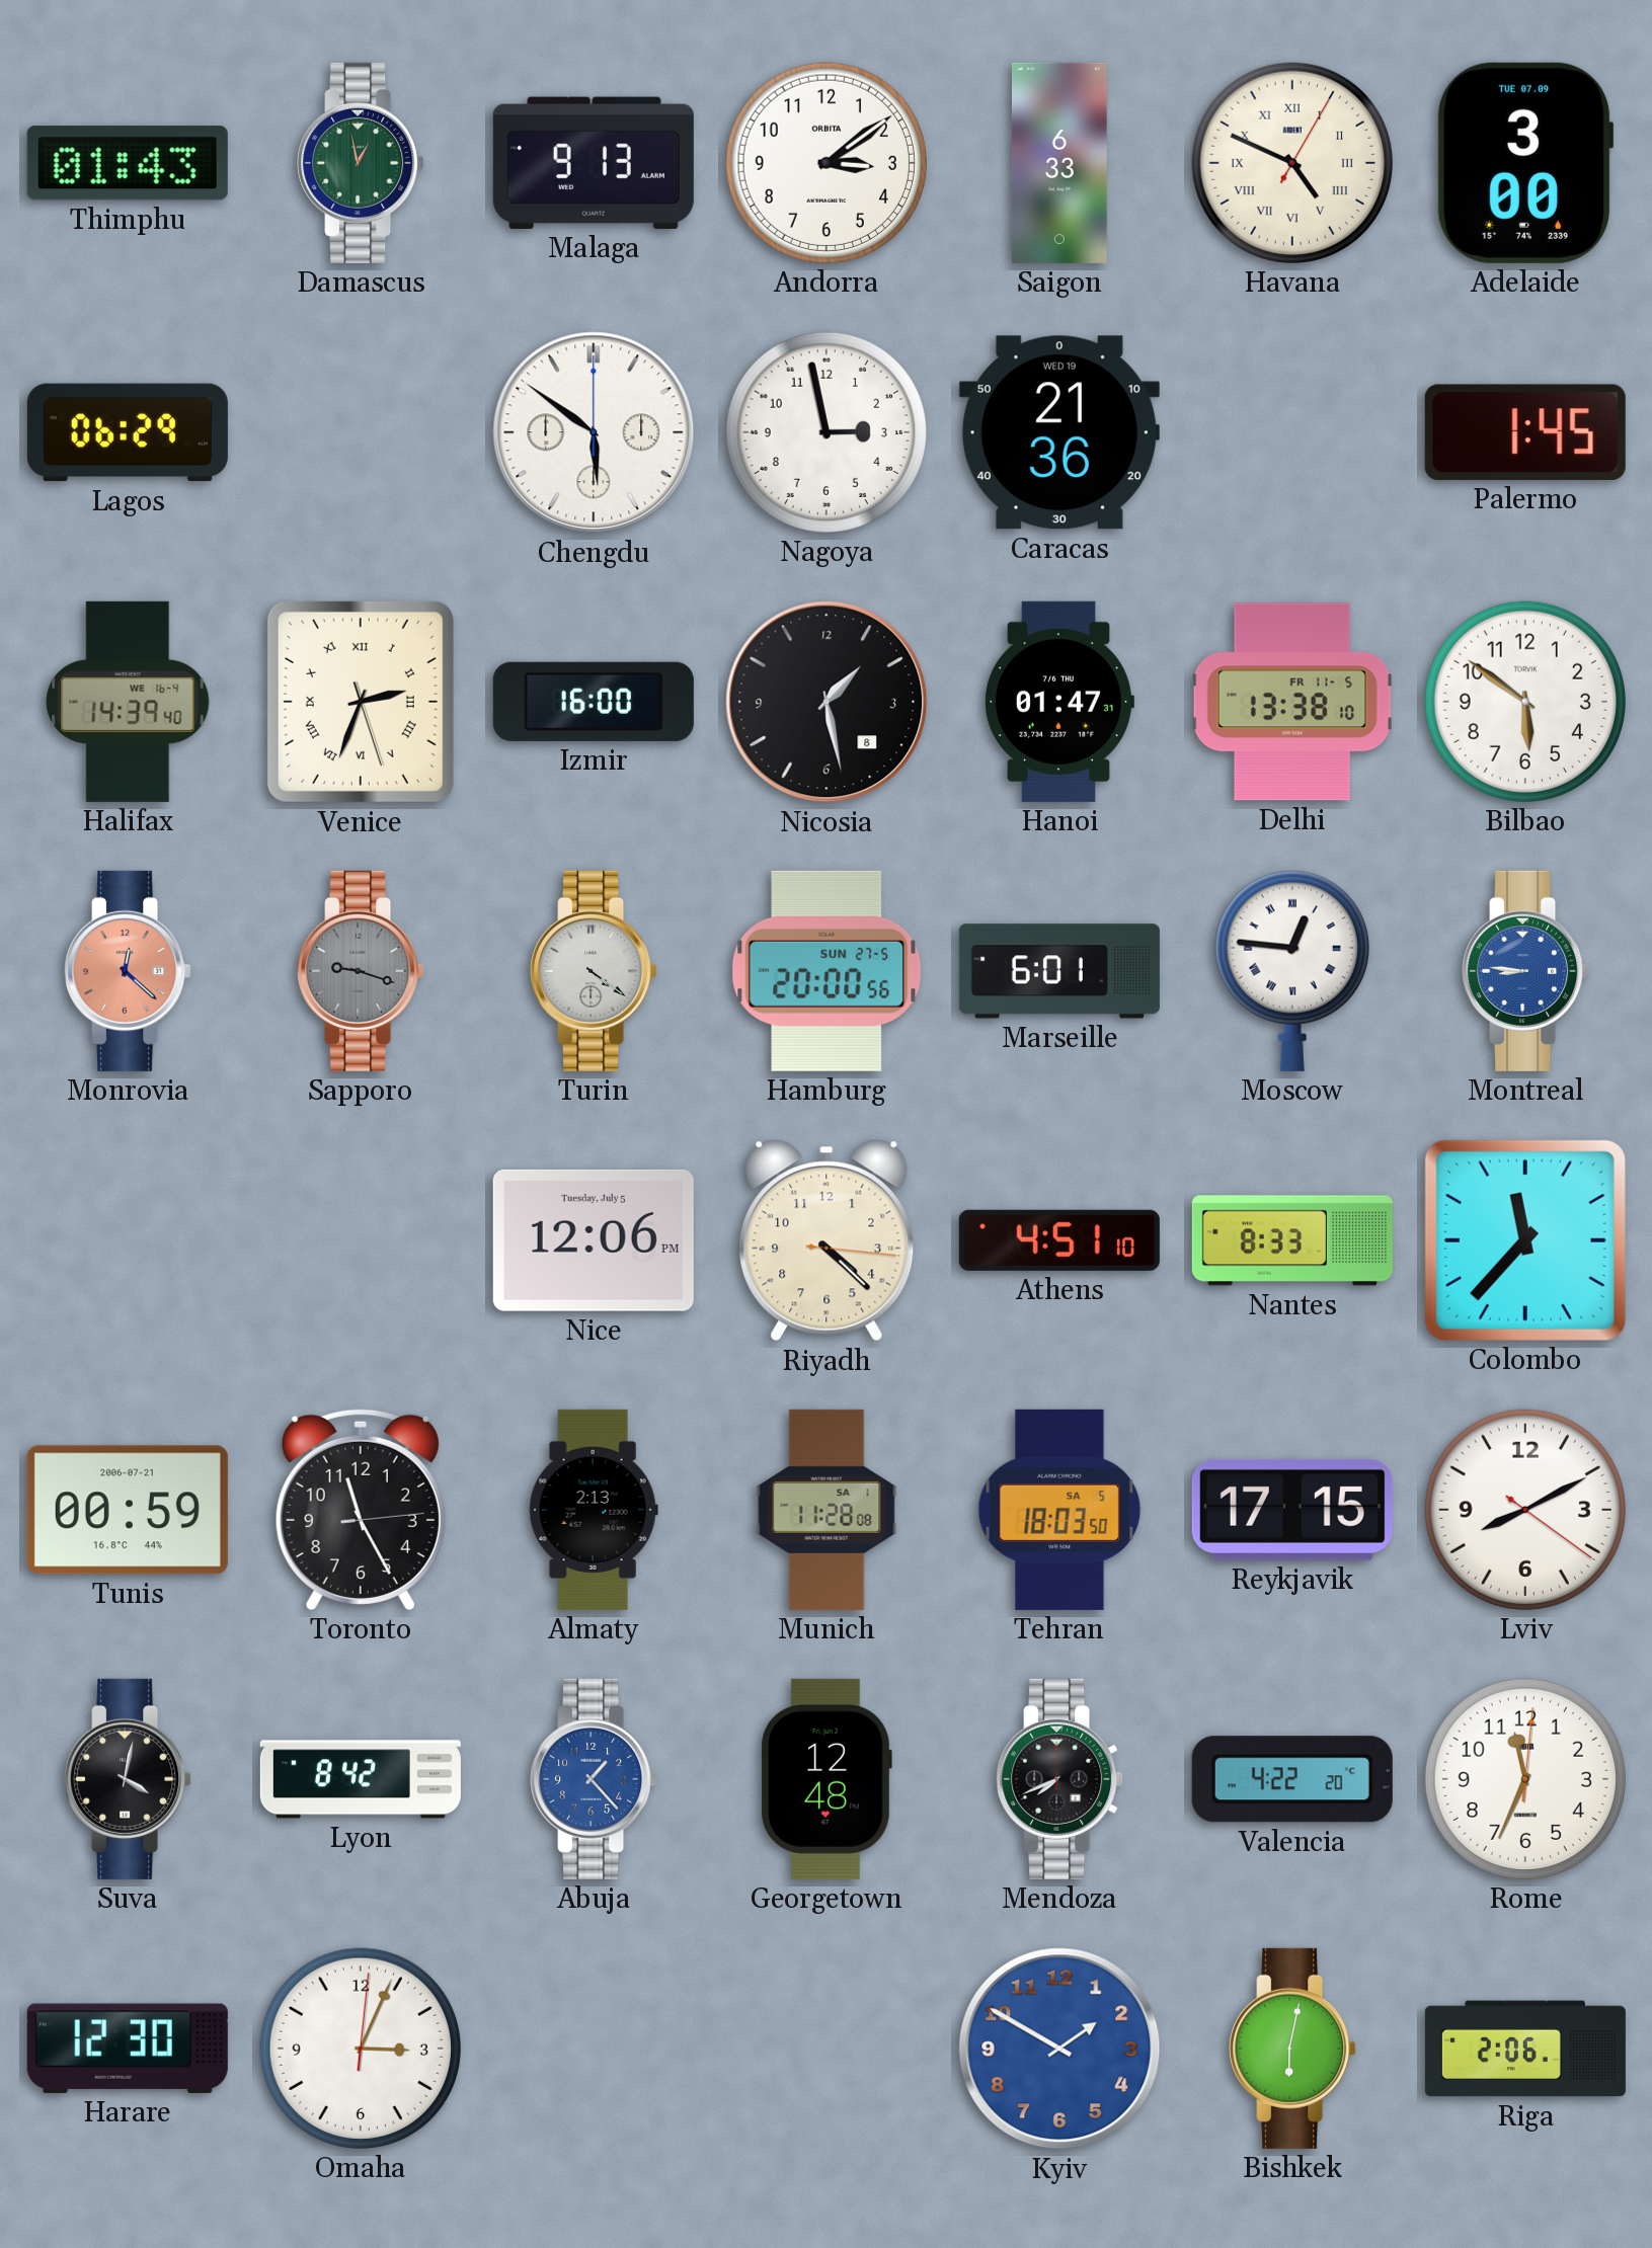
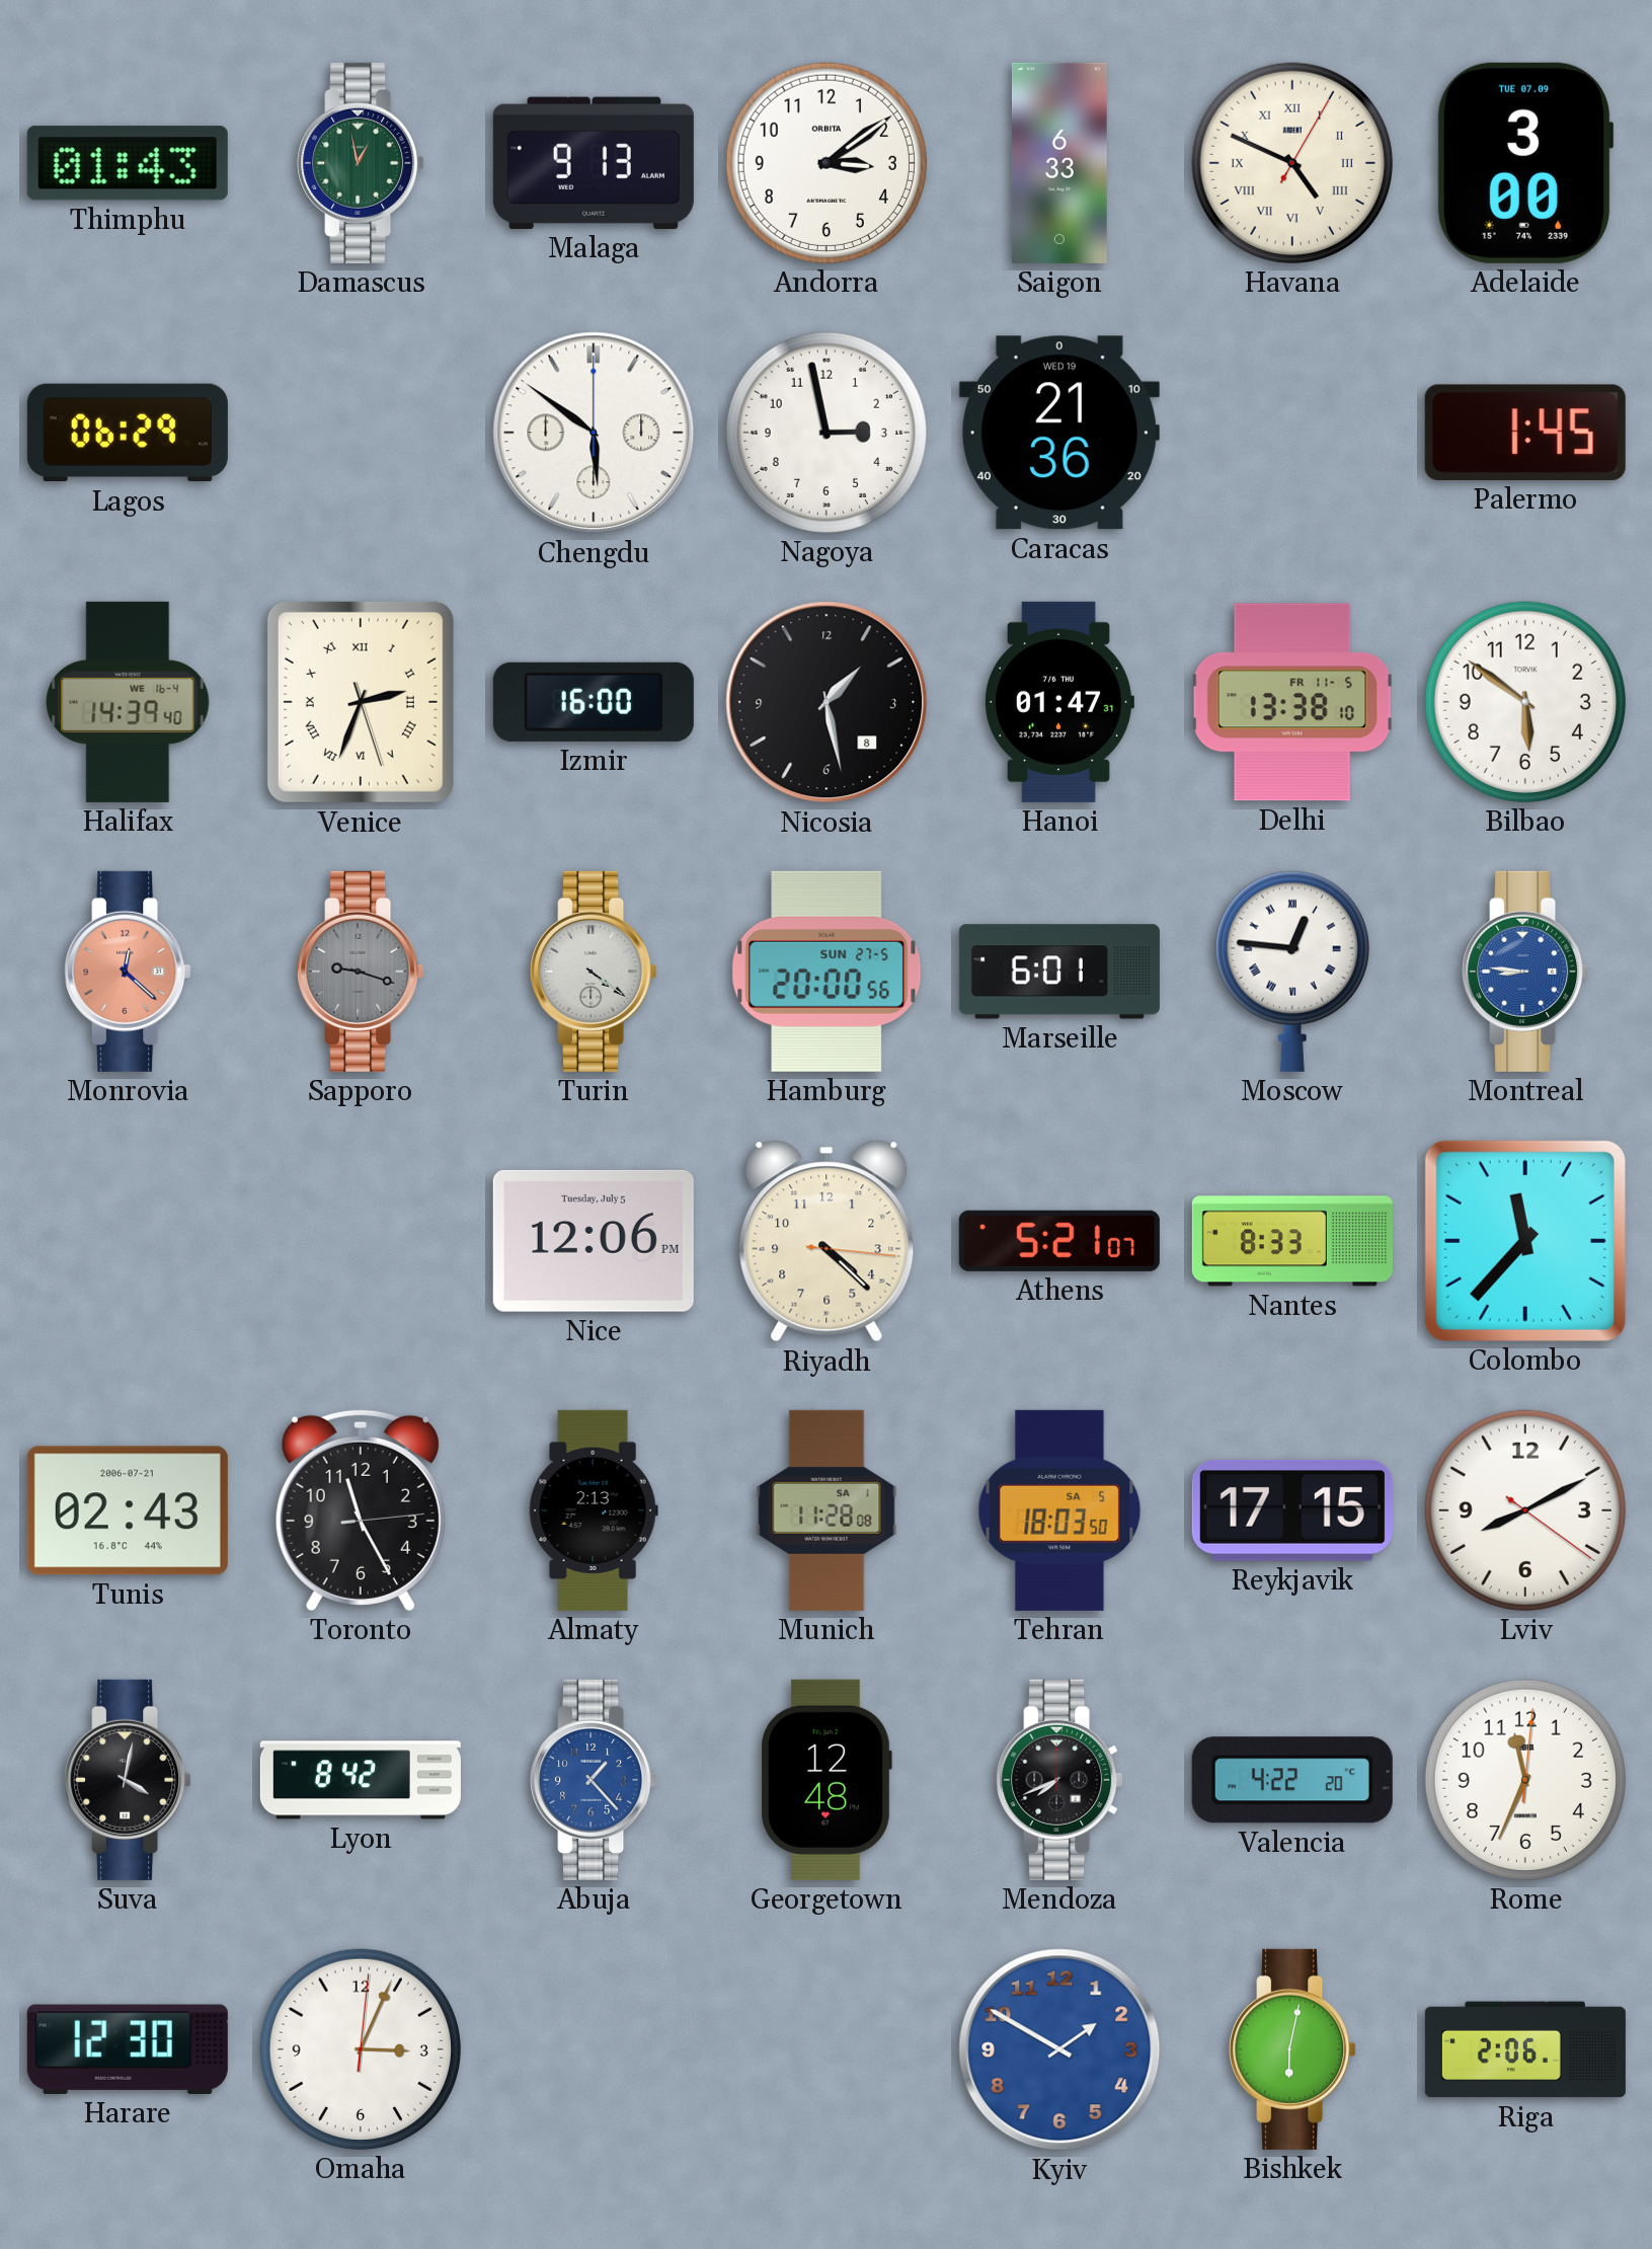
Athens: 4:51 -> 5:21 (1059, 1241)
Tunis: 00:59 -> 02:43 (128, 1510)
